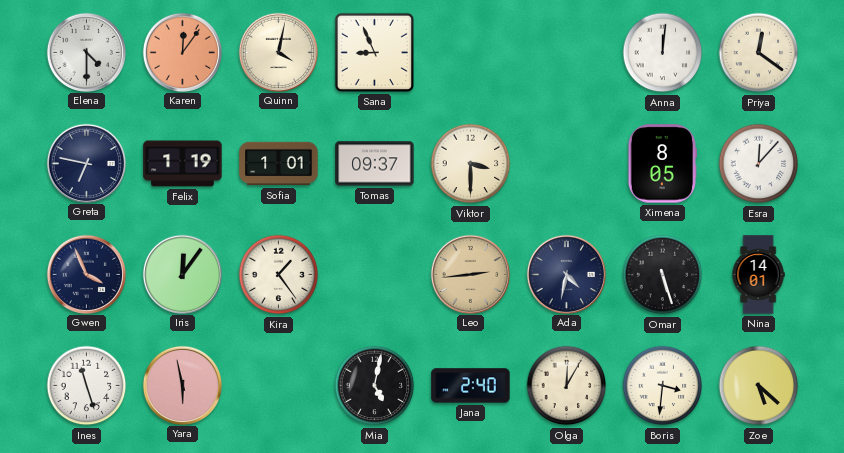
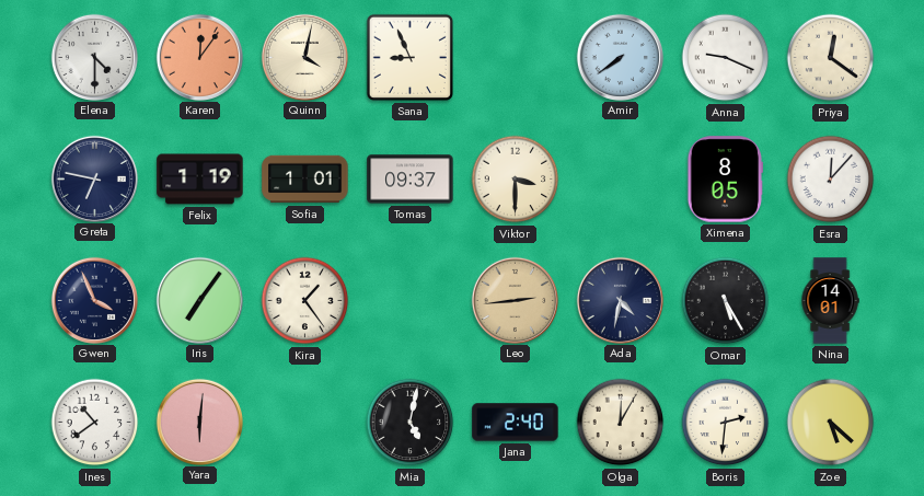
Amir: none -> 7:39 (620, 57)
Anna: 12:01 -> 9:19 (726, 58)
Iris: 12:06 -> 7:06 (199, 300)
Omar: 5:27 -> 5:25 (726, 301)
Ines: 11:27 -> 10:39 (95, 423)
Yara: 5:58 -> 6:01 (199, 422)
Boris: 3:31 -> 2:31 (726, 423)
